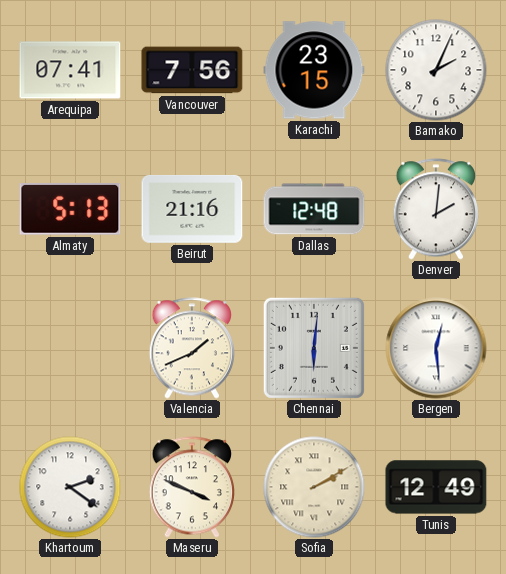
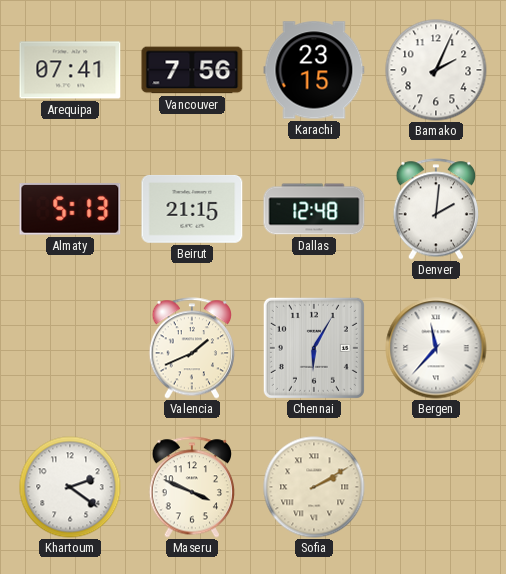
Beirut: 21:16 -> 21:15 (192, 209)
Chennai: 6:01 -> 6:05 (314, 348)
Bergen: 12:29 -> 11:37 (436, 348)
Tunis: 12:49 -> none (436, 487)
